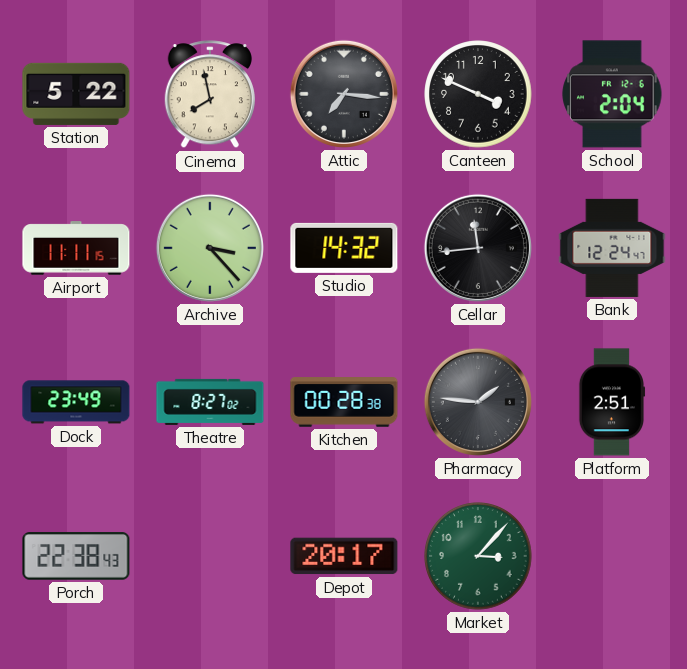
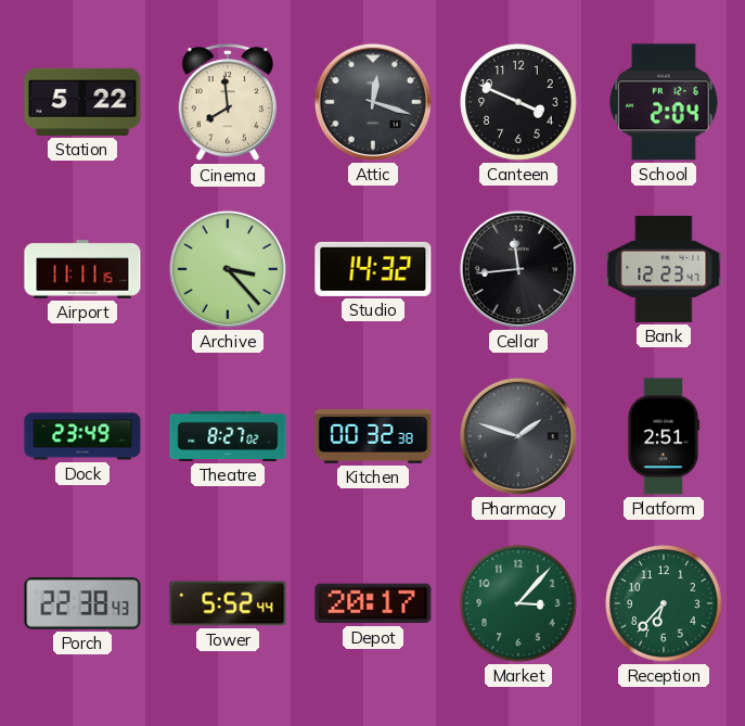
Cinema: 7:58 -> 7:59 (228, 103)
Attic: 7:16 -> 12:18 (373, 102)
Bank: 12:24 -> 12:23 (664, 269)
Kitchen: 00:28 -> 00:32 (373, 436)
Pharmacy: 1:46 -> 1:48 (518, 436)
Tower: none -> 5:52 (228, 603)
Reception: none -> 6:37 (664, 603)
